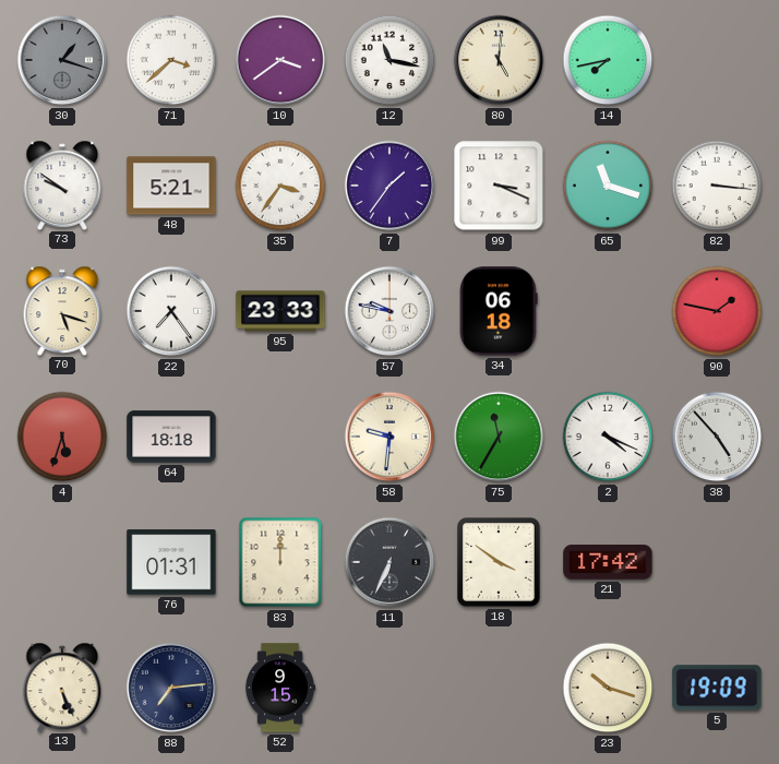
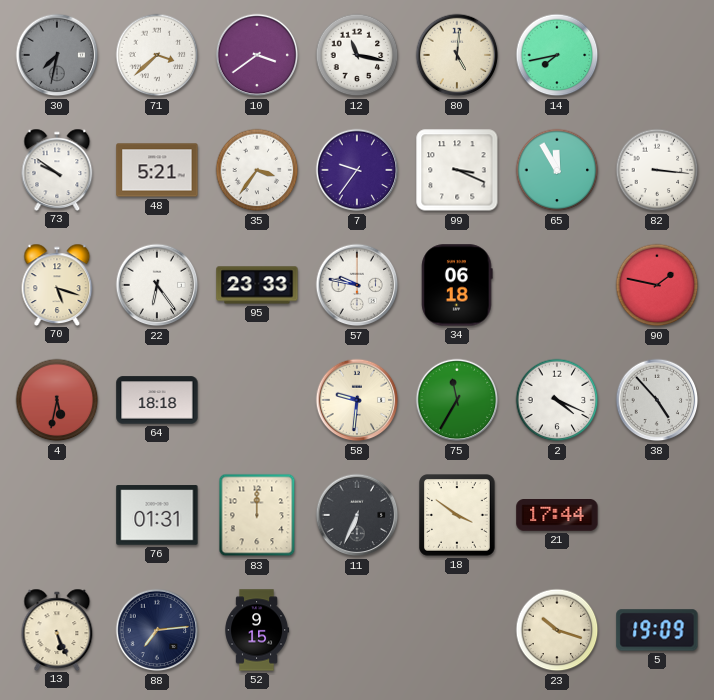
30: 1:18 -> 7:32 (57, 55)
7: 1:36 -> 9:36 (357, 170)
65: 11:18 -> 11:55 (557, 170)
22: 7:24 -> 6:24 (157, 285)
4: 5:33 -> 5:32 (57, 400)
21: 17:42 -> 17:44 (557, 516)
